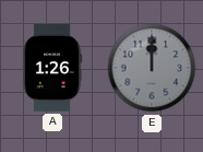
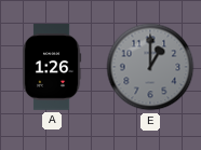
E: 12:00 -> 1:00 (150, 67)
